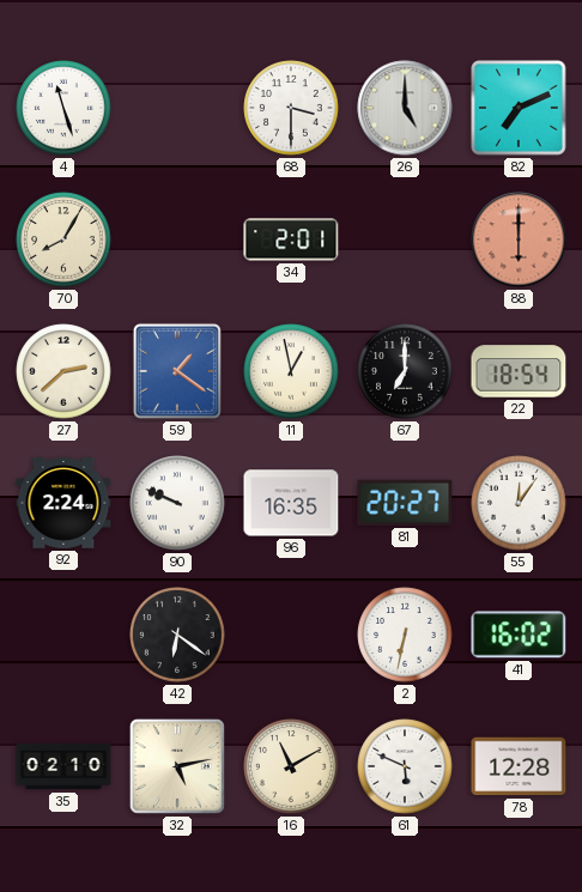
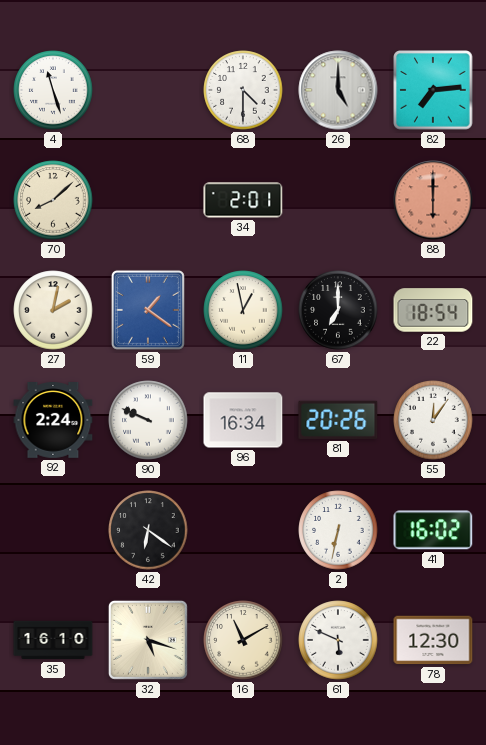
68: 3:30 -> 4:30 (243, 90)
82: 7:11 -> 7:14 (433, 90)
70: 8:05 -> 8:08 (53, 200)
27: 2:38 -> 2:02 (53, 310)
96: 16:35 -> 16:34 (243, 420)
81: 20:27 -> 20:26 (338, 420)
35: 02:10 -> 16:10 (53, 640)
32: 5:13 -> 5:18 (148, 640)
78: 12:28 -> 12:30 (433, 640)
